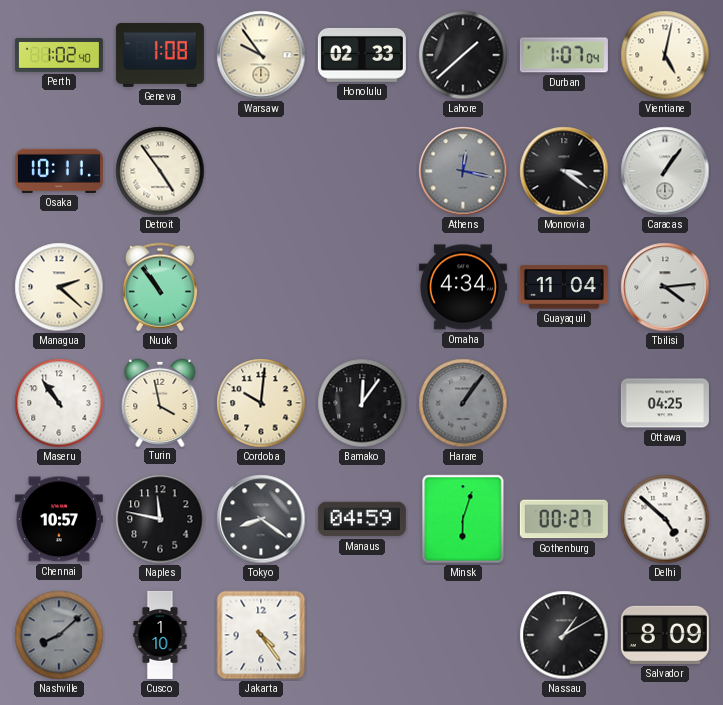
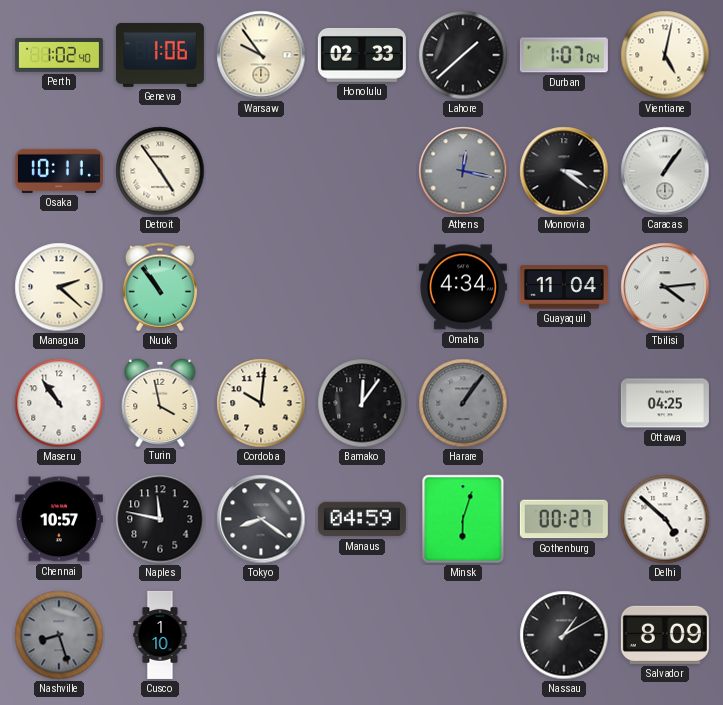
Geneva: 1:08 -> 1:06 (160, 55)
Nashville: 8:08 -> 8:27 (59, 635)
Jakarta: 4:24 -> none (261, 635)
